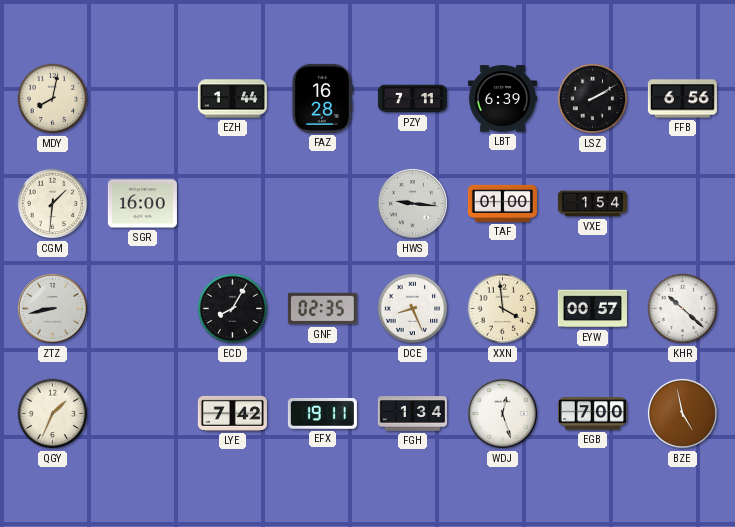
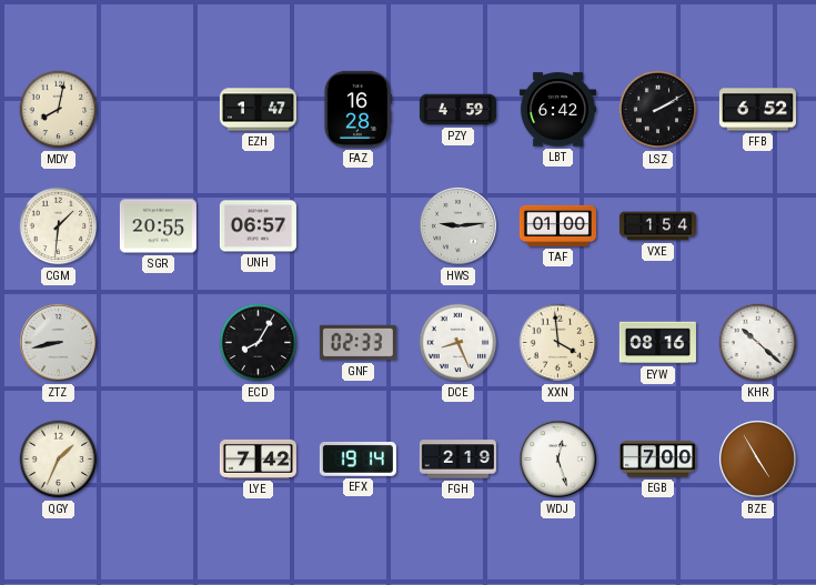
EZH: 1:44 -> 1:47 (258, 110)
PZY: 7:11 -> 4:59 (457, 110)
LBT: 6:39 -> 6:42 (557, 110)
FFB: 6:56 -> 6:52 (757, 110)
SGR: 16:00 -> 20:55 (158, 226)
UNH: none -> 06:57 (258, 226)
HWS: 9:16 -> 9:14 (457, 225)
GNF: 02:35 -> 02:33 (357, 343)
EYW: 00:57 -> 08:16 (657, 343)
EFX: 19:11 -> 19:14 (357, 460)
FGH: 1:34 -> 2:19 (457, 460)
BZE: 4:58 -> 4:55 (757, 458)
